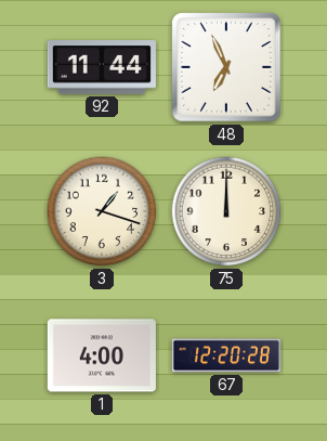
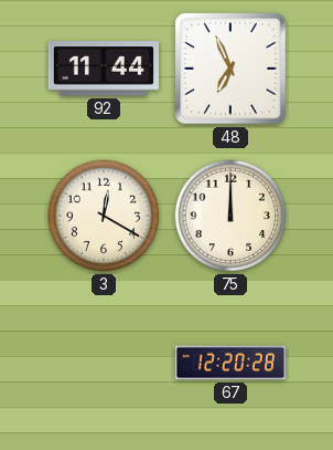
3: 1:18 -> 12:20 (104, 216)
1: 4:00 -> none (102, 355)
